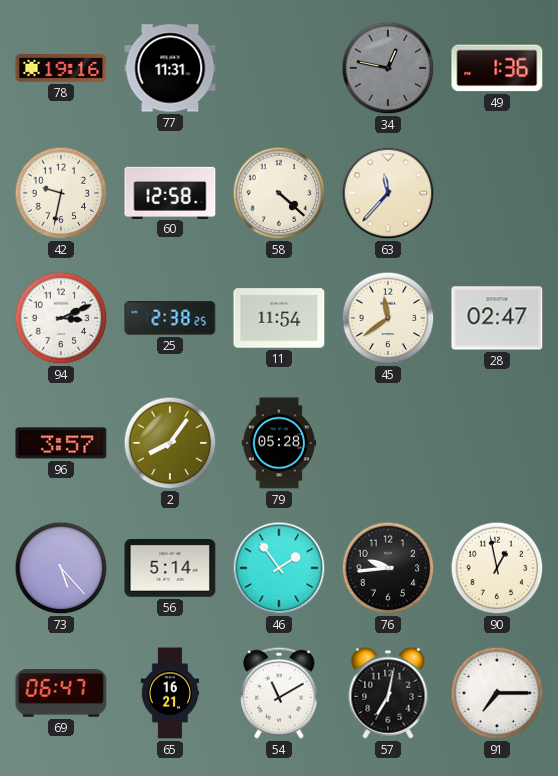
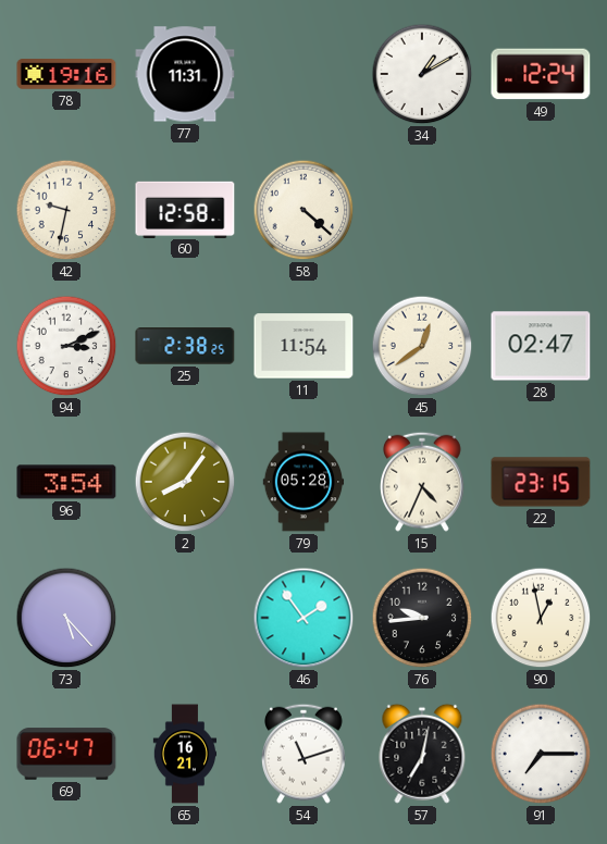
34: 12:47 -> 1:10 (422, 74)
34 dial: grey -> white (422, 74)
49: 1:36 -> 12:24 (541, 74)
63: 11:37 -> none (388, 193)
45: 11:39 -> 12:39 (422, 346)
96: 3:57 -> 3:54 (66, 482)
15: none -> 4:34 (423, 482)
22: none -> 23:15 (541, 482)
56: 5:14 -> none (170, 569)
54: 11:10 -> 11:12 (305, 754)
